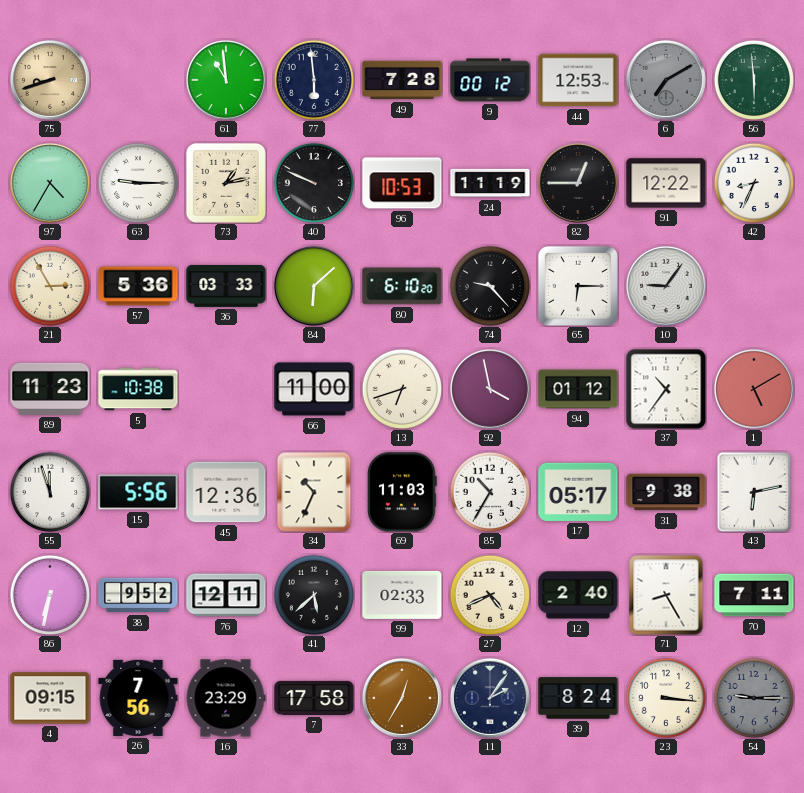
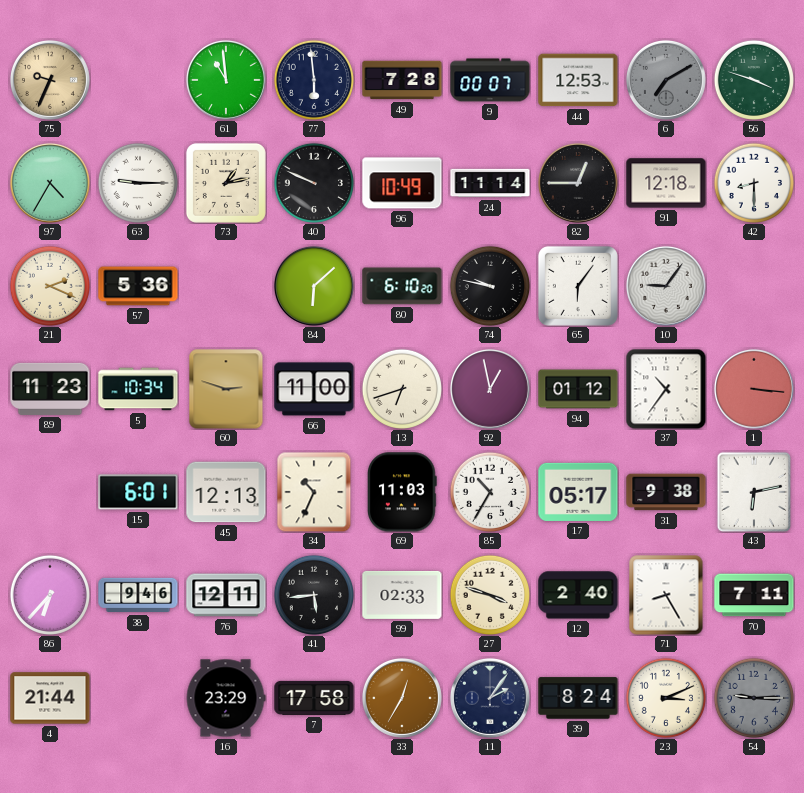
75: 8:42 -> 9:34 (50, 80)
9: 00:12 -> 00:07 (490, 80)
56: 5:59 -> 3:48 (753, 79)
96: 10:53 -> 10:49 (402, 183)
24: 11:19 -> 11:14 (490, 183)
91: 12:22 -> 12:18 (666, 183)
42: 8:34 -> 8:30 (753, 182)
21: 2:55 -> 2:19 (49, 285)
36: 03:33 -> none (226, 286)
74: 9:23 -> 9:47 (489, 285)
65: 6:15 -> 6:06 (578, 286)
5: 10:38 -> 10:34 (138, 389)
60: none -> 2:48 (226, 389)
92: 3:58 -> 12:58 (490, 389)
1: 5:10 -> 3:16 (754, 389)
55: 11:57 -> none (49, 491)
15: 5:56 -> 6:01 (138, 492)
45: 12:36 -> 12:13 (226, 492)
86: 6:32 -> 6:37 (49, 594)
38: 9:52 -> 9:46 (138, 595)
41: 5:38 -> 5:44 (313, 594)
27: 4:41 -> 3:48 (489, 594)
4: 09:15 -> 21:44 (50, 698)
26: 7:56 -> none (138, 698)
23: 3:16 -> 3:11 (665, 697)
